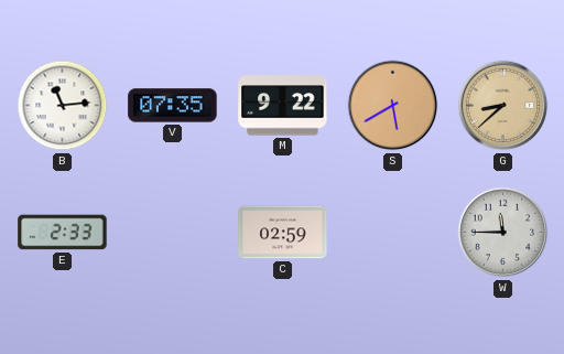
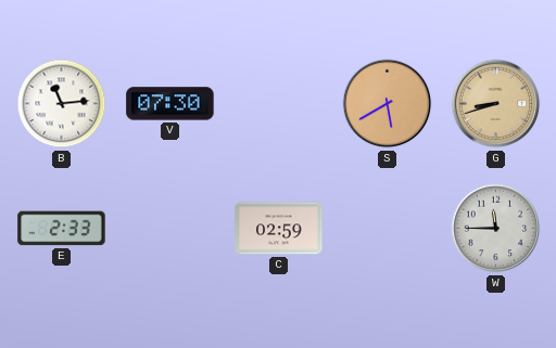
V: 07:35 -> 07:30 (170, 104)
M: 9:22 -> none (283, 106)
G: 8:38 -> 8:42 (496, 104)
